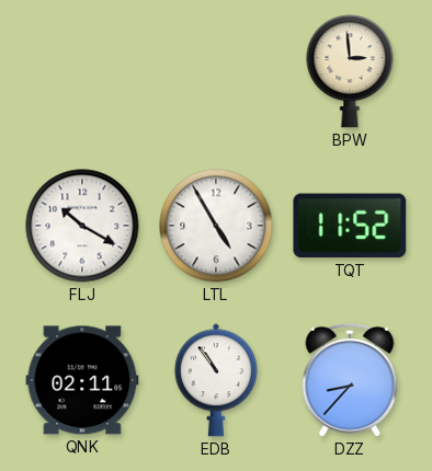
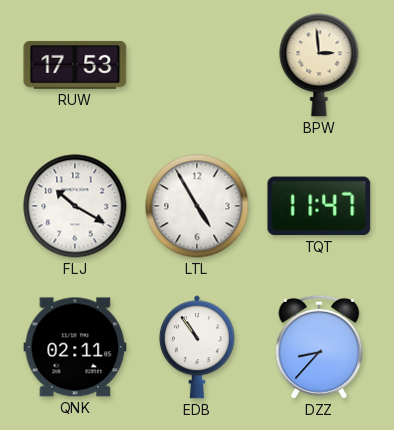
RUW: none -> 17:53 (75, 65)
TQT: 11:52 -> 11:47 (319, 206)
